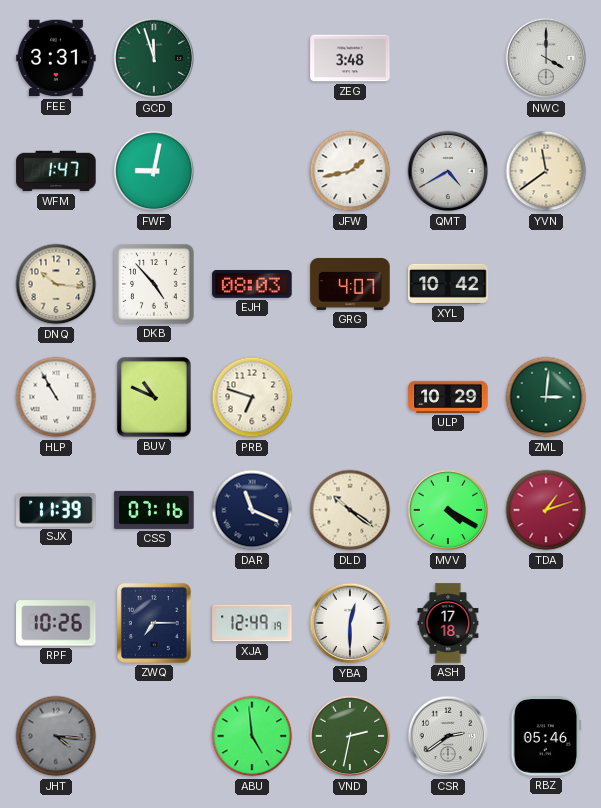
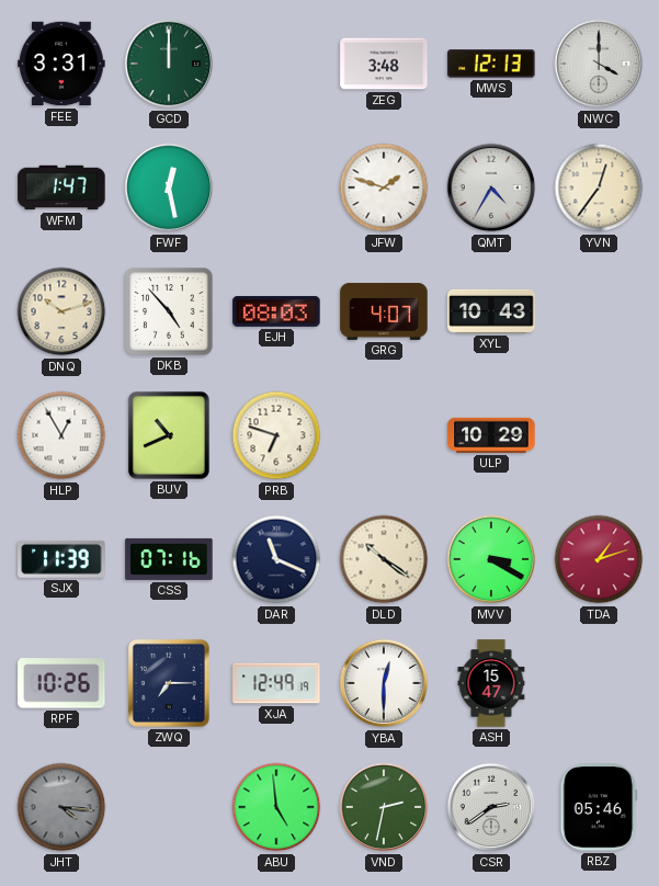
GCD: 11:57 -> 12:00 (169, 64)
MWS: none -> 12:13 (491, 64)
FWF: 9:02 -> 12:28 (169, 188)
JFW: 1:43 -> 1:48 (384, 188)
QMT: 4:40 -> 4:35 (491, 188)
YVN: 11:39 -> 12:36 (599, 188)
DNQ: 10:16 -> 10:12 (61, 311)
XYL: 10:42 -> 10:43 (491, 311)
HLP: 10:55 -> 12:55 (61, 435)
BUV: 10:49 -> 10:41 (169, 435)
ZML: 3:01 -> none (546, 397)
MVV: 4:20 -> 3:20 (491, 559)
ASH: 17:18 -> 15:47 (491, 683)
